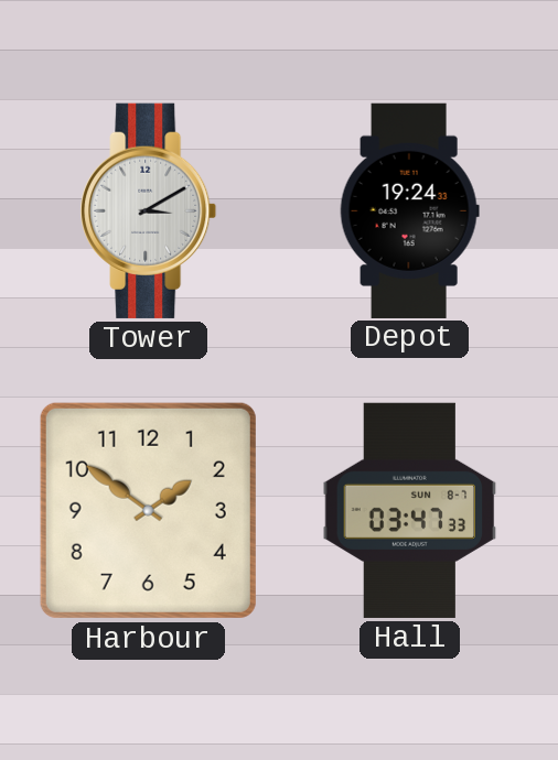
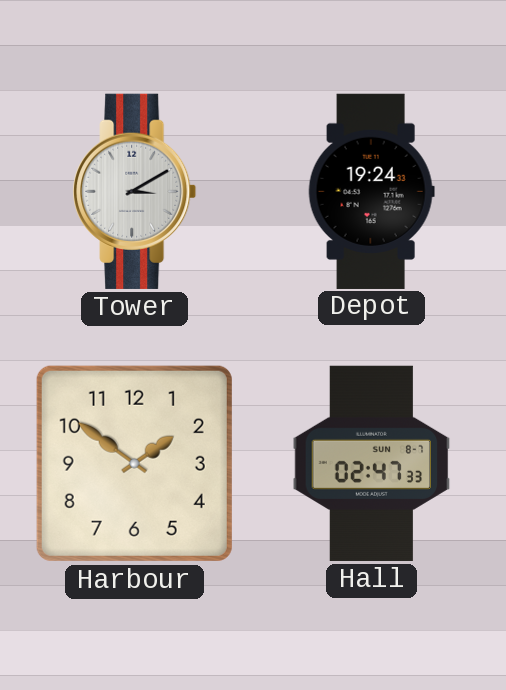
Hall: 03:47 -> 02:47 (372, 463)
